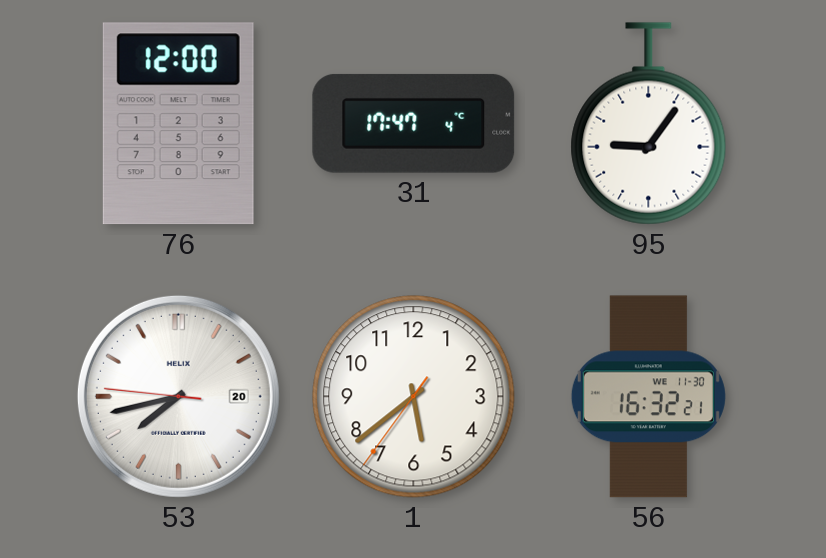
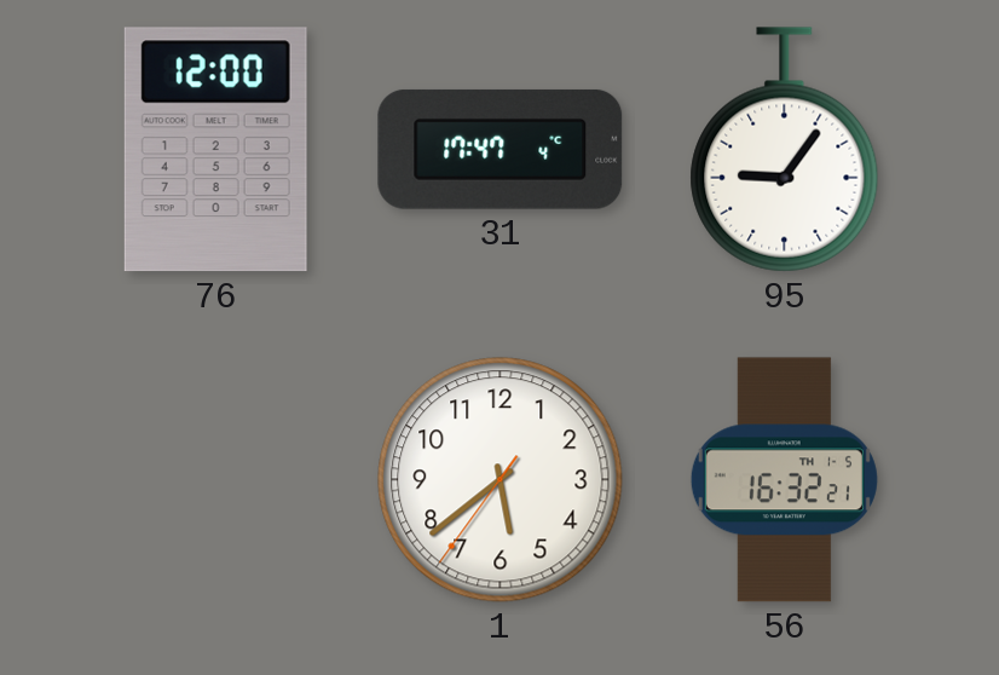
53: 7:42 -> none (178, 396)
56 date: WE 11-30 -> TH 1-5 (784, 480)
